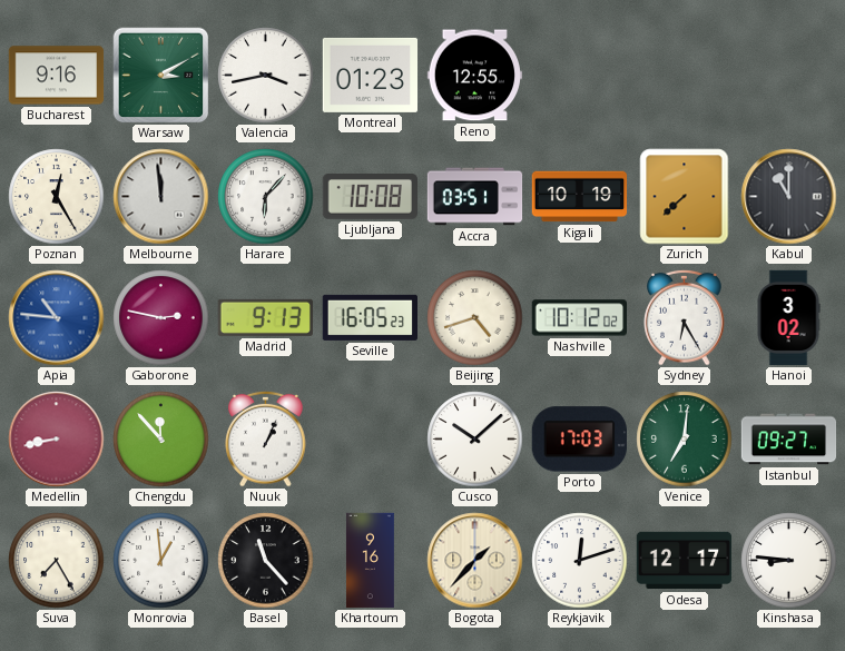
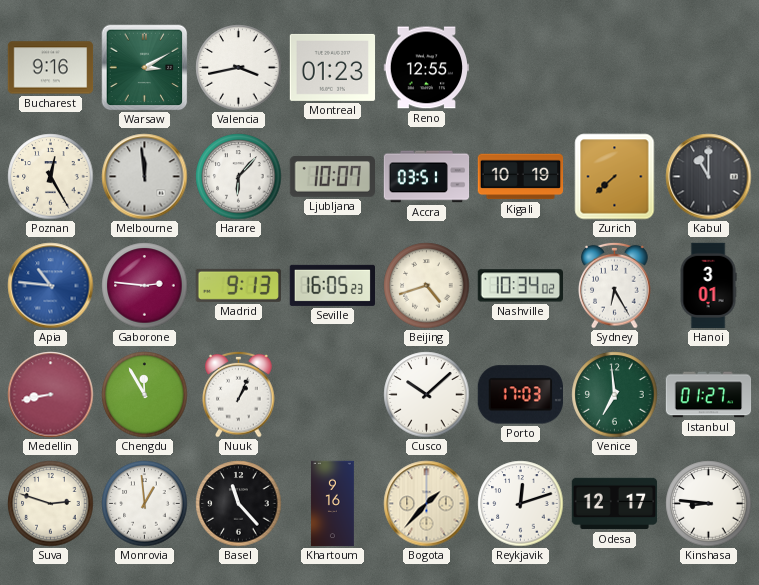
Ljubljana: 10:08 -> 10:07 (332, 177)
Gaborone: 2:47 -> 2:46 (145, 286)
Nashville: 10:12 -> 10:34 (520, 286)
Hanoi: 3:02 -> 3:01 (708, 286)
Chengdu: 11:53 -> 11:55 (145, 395)
Venice: 7:01 -> 6:59 (615, 395)
Istanbul: 09:27 -> 01:27 (709, 395)
Suva: 7:25 -> 2:48 (51, 504)
